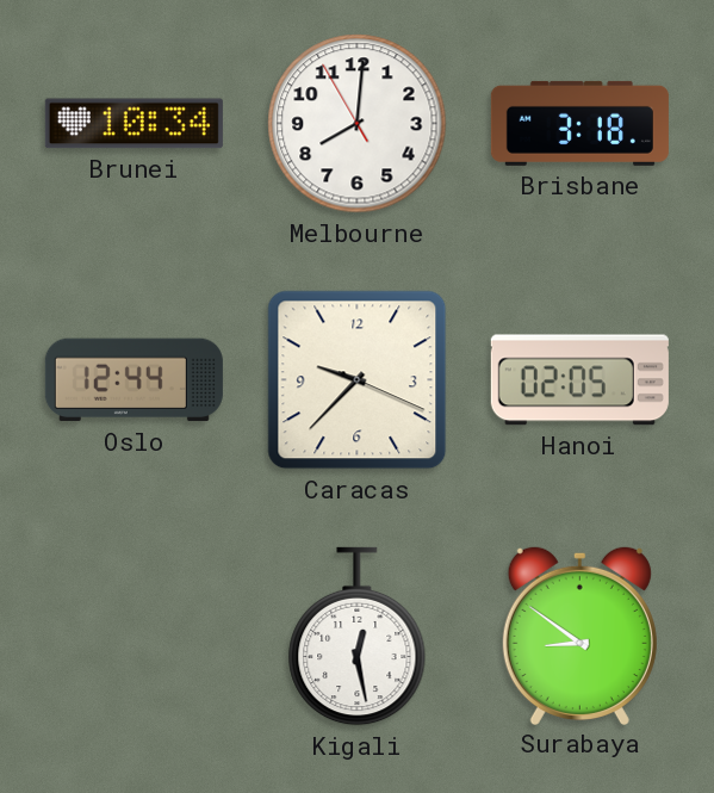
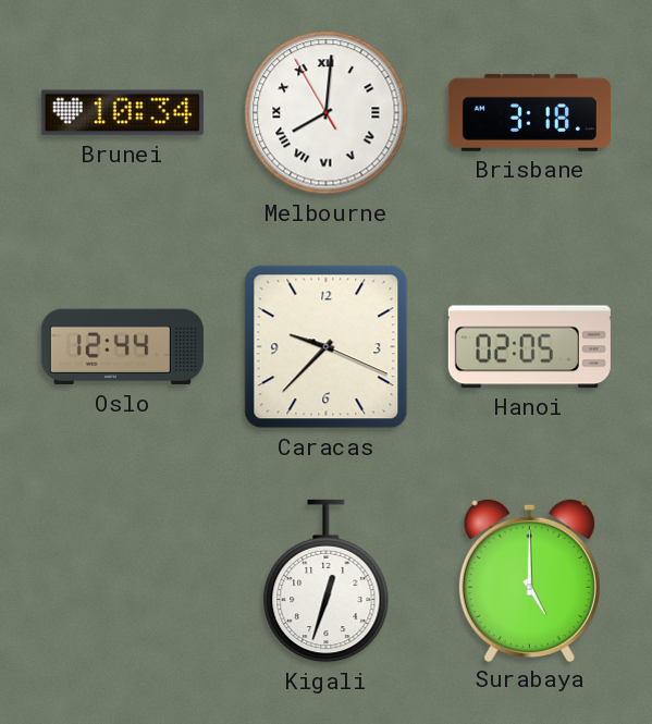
Melbourne numerals: Arabic -> Roman (327, 113)
Kigali: 12:28 -> 12:33 (327, 581)
Surabaya: 8:51 -> 5:00 (529, 579)
